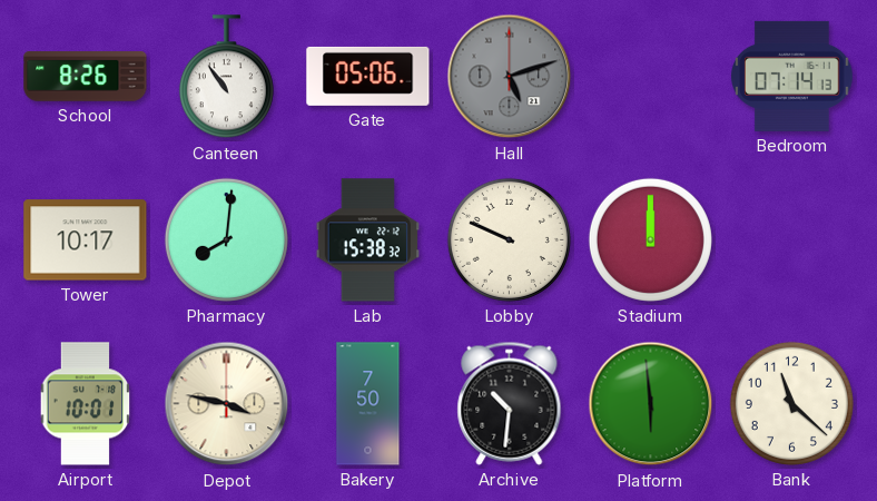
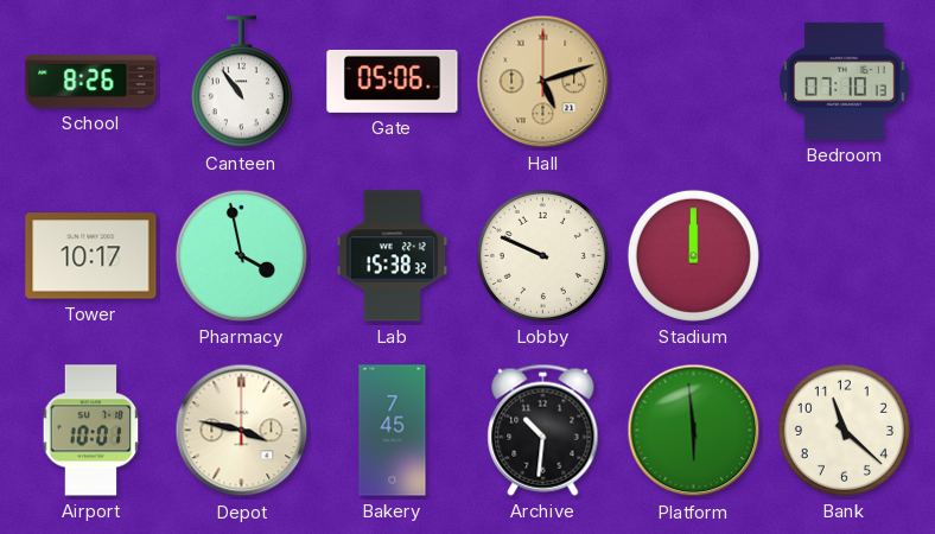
Hall dial: grey -> champagne (543, 82)
Bedroom: 07:14 -> 07:10 (845, 81)
Pharmacy: 8:01 -> 3:58 (241, 255)
Bakery: 7:50 -> 7:45 (393, 431)
